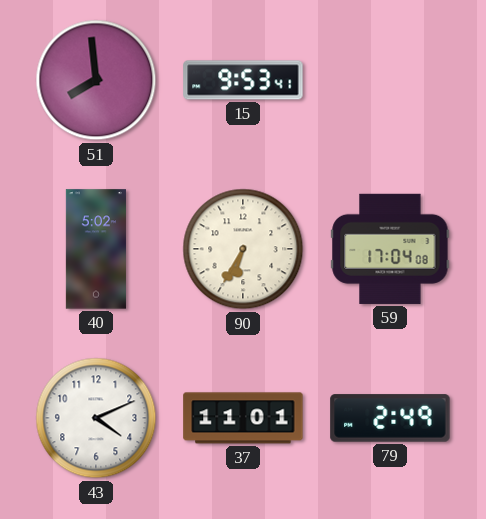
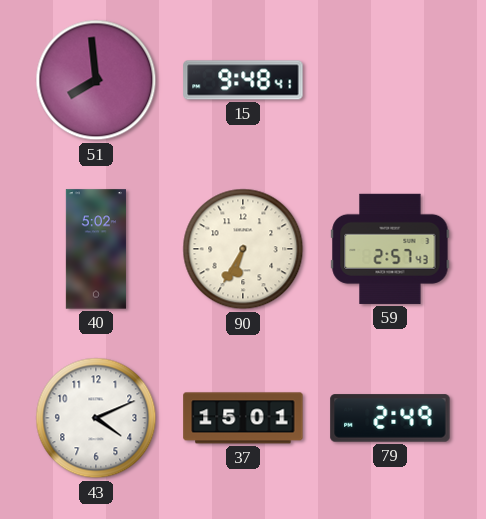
15: 9:53 -> 9:48 (243, 80)
59: 17:04 -> 2:57 (390, 249)
37: 11:01 -> 15:01 (243, 418)
